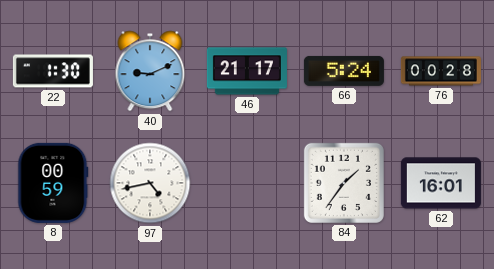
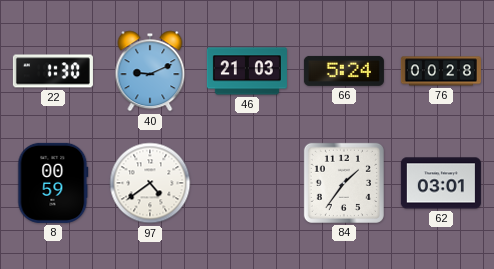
46: 21:17 -> 21:03 (247, 71)
97: 4:43 -> 4:39 (150, 183)
62: 16:01 -> 03:01 (441, 183)
